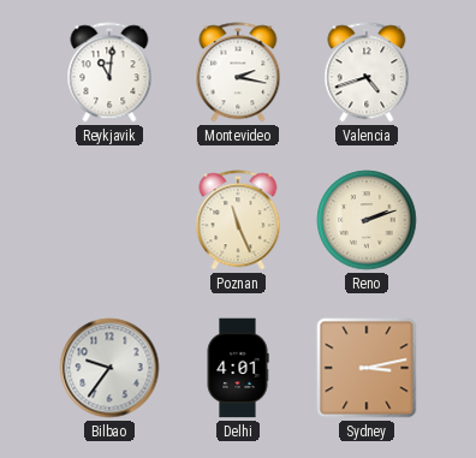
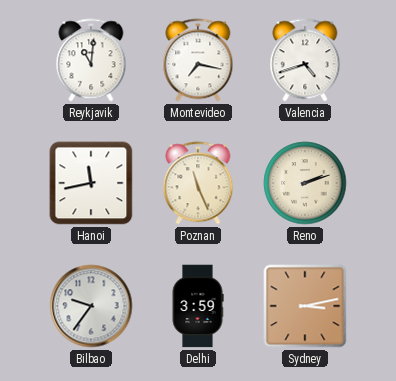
Montevideo: 2:17 -> 7:17 (198, 60)
Hanoi: none -> 11:43 (91, 183)
Delhi: 4:01 -> 3:59 (198, 306)
